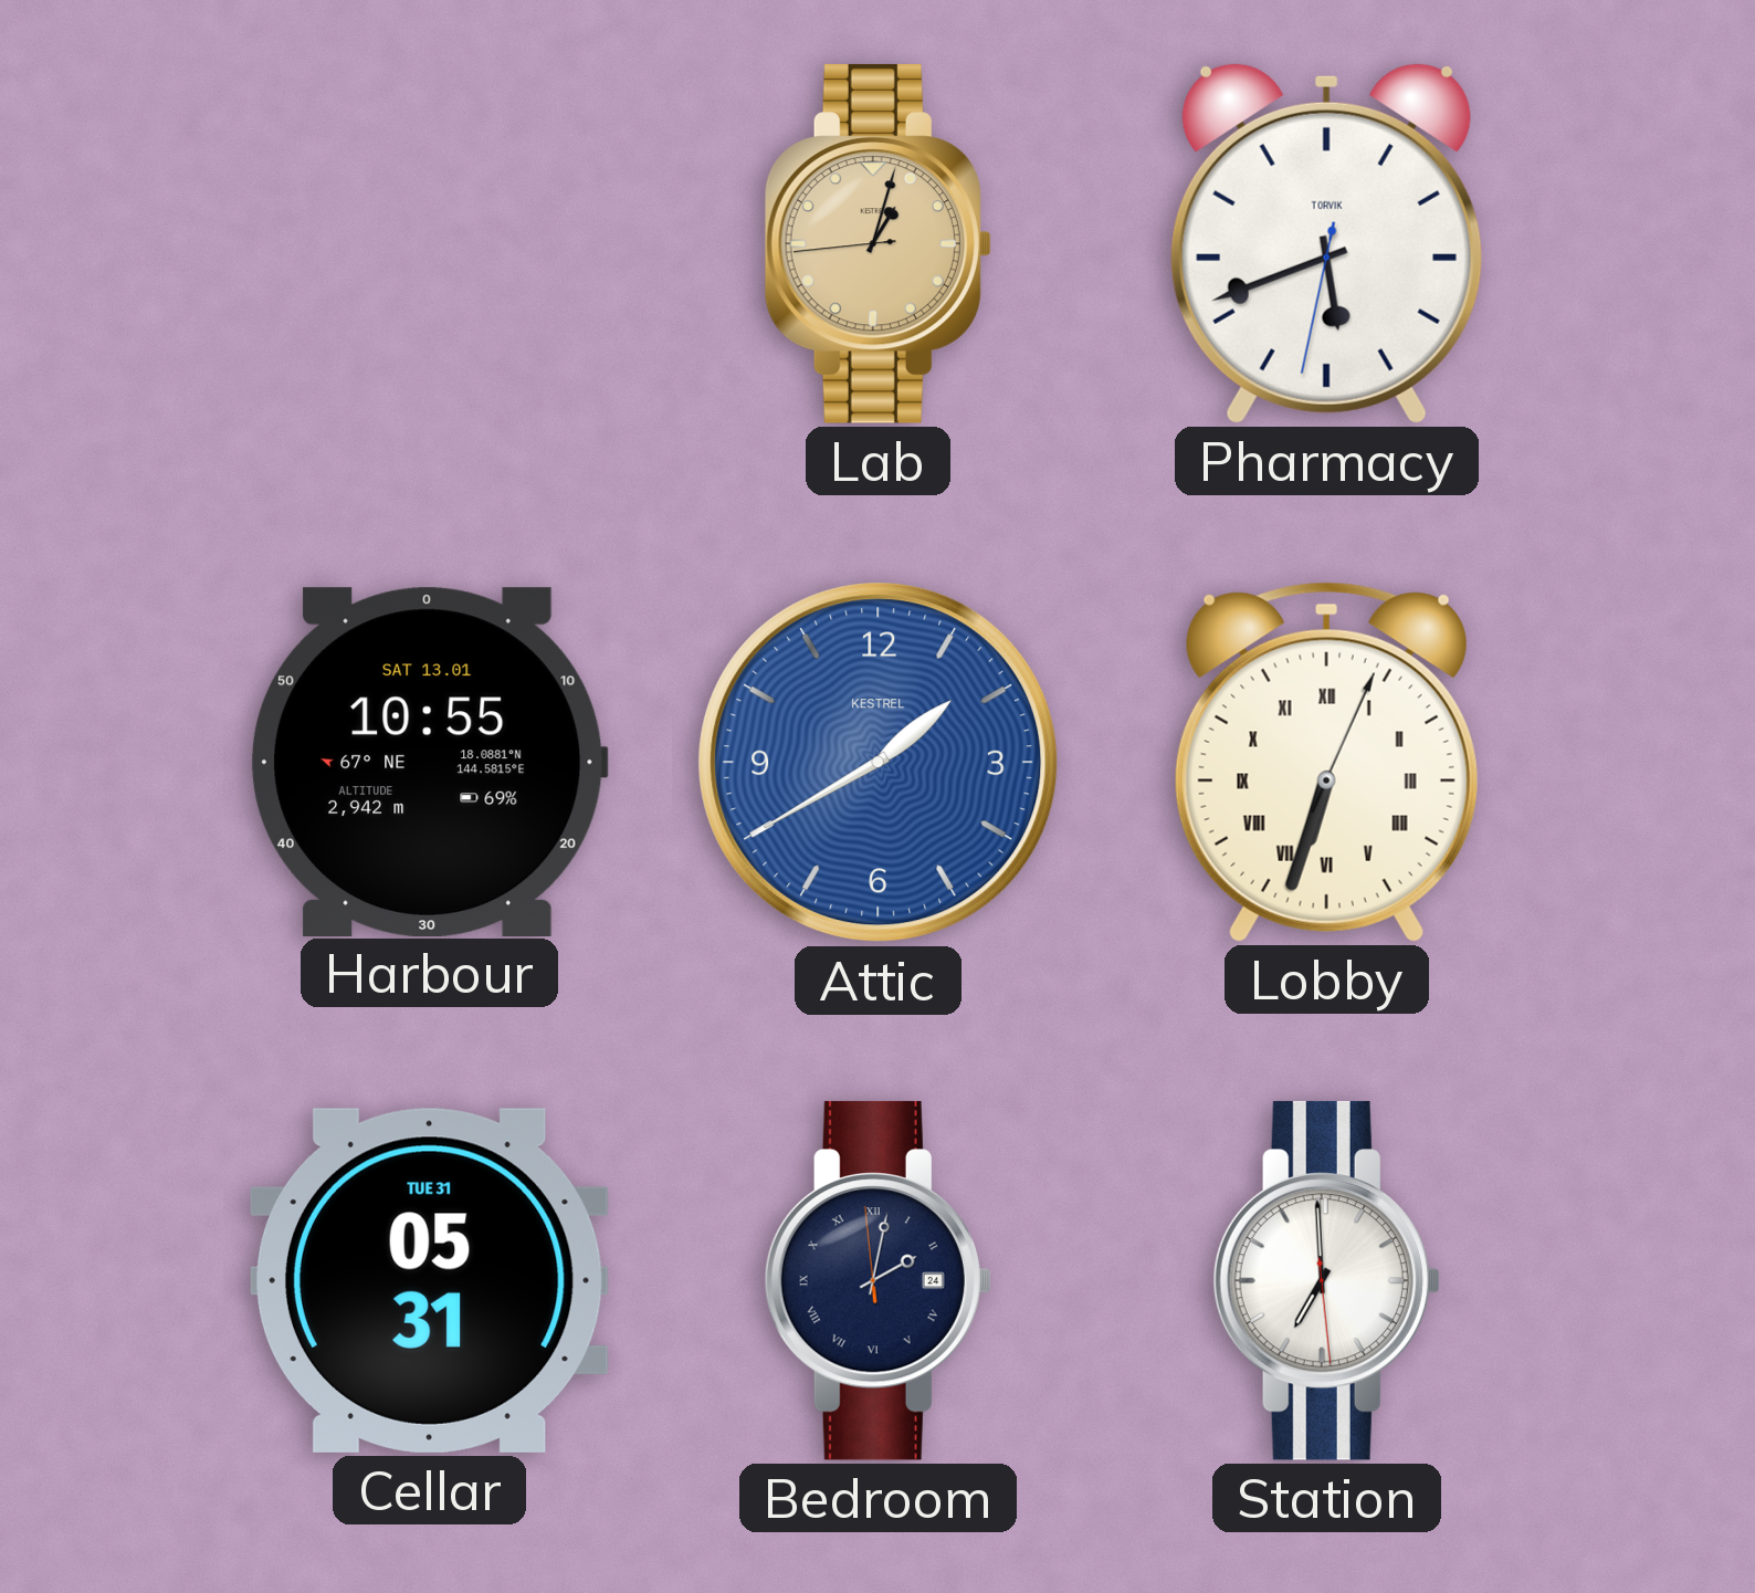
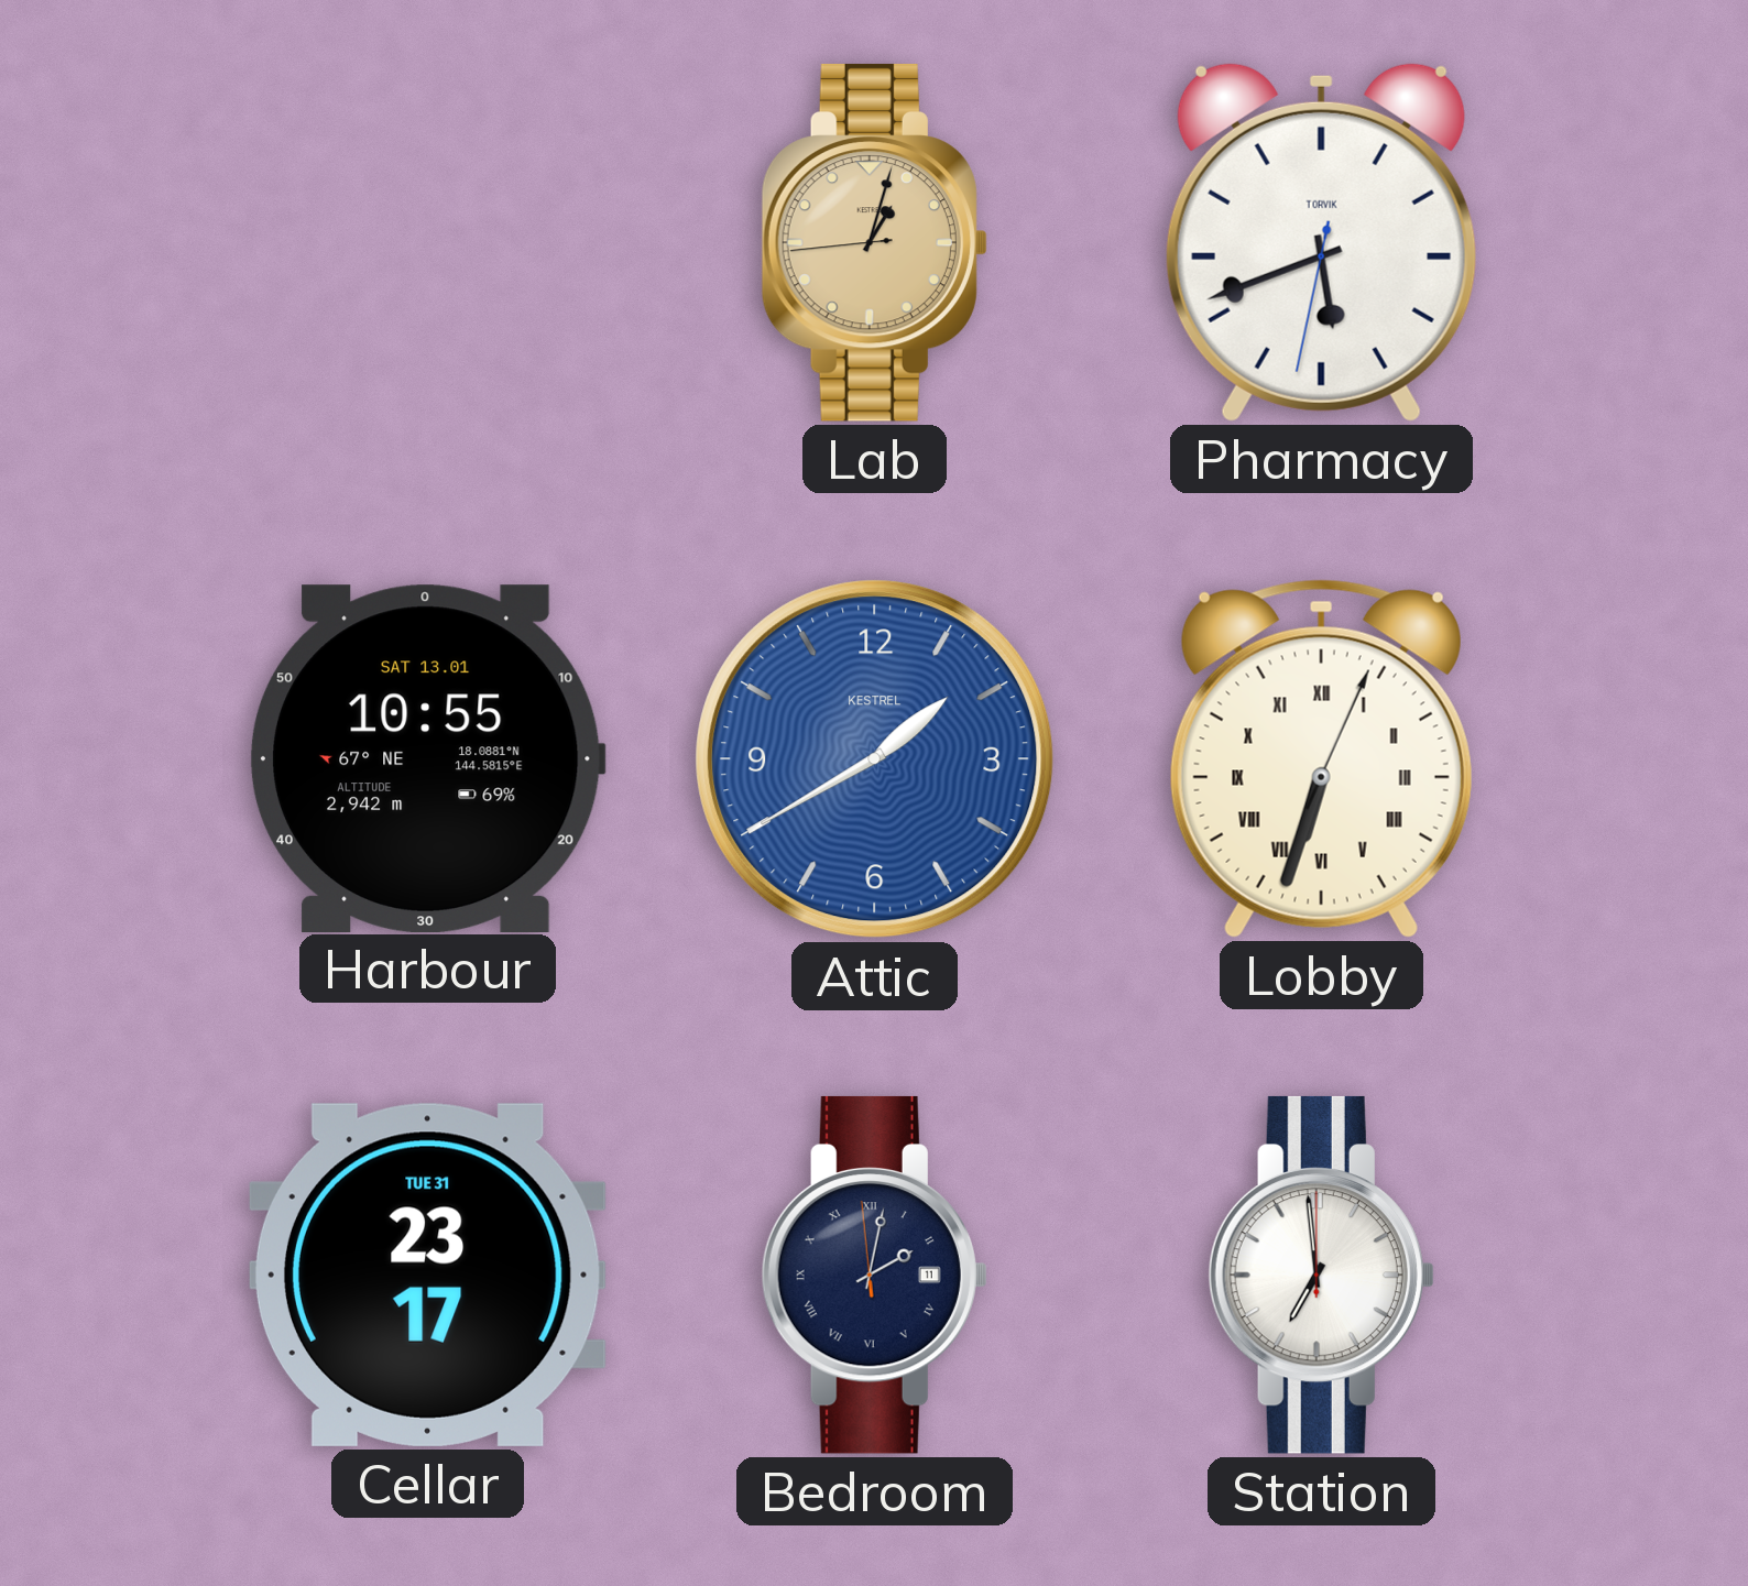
Cellar: 05:31 -> 23:17 (427, 1275)
Bedroom date: 24 -> 11 (874, 1275)
Station: 6:59:29 -> 6:59:00 (1321, 1275)
